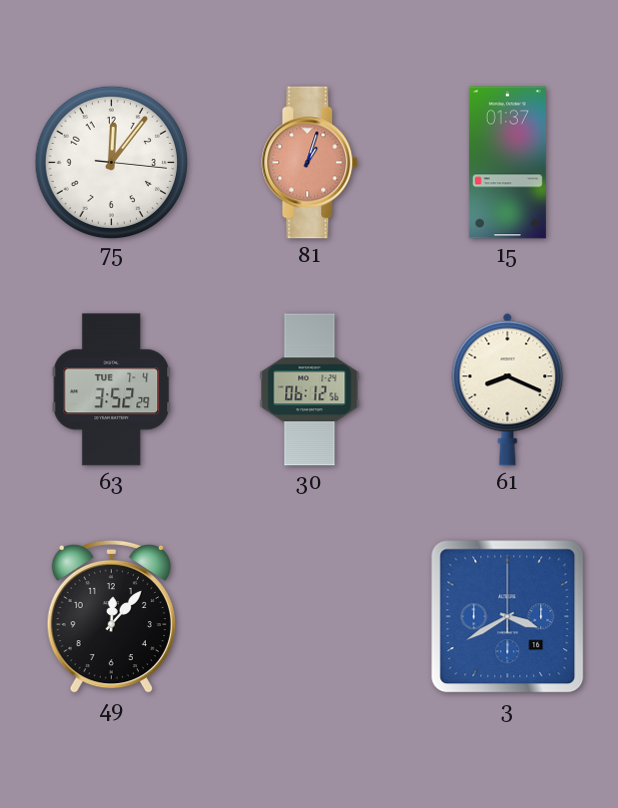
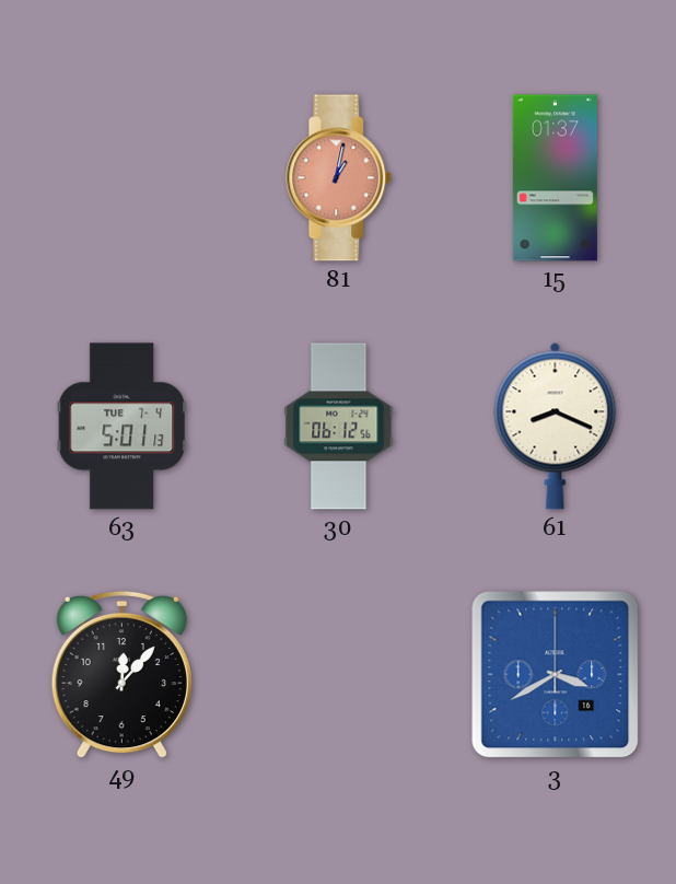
75: 12:06 -> none (111, 162)
81: 1:03 -> 1:02 (339, 178)
63: 3:52 -> 5:01 (123, 427)
